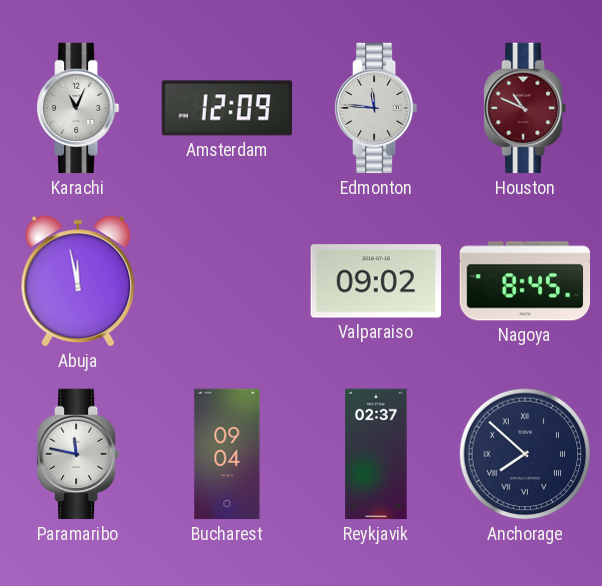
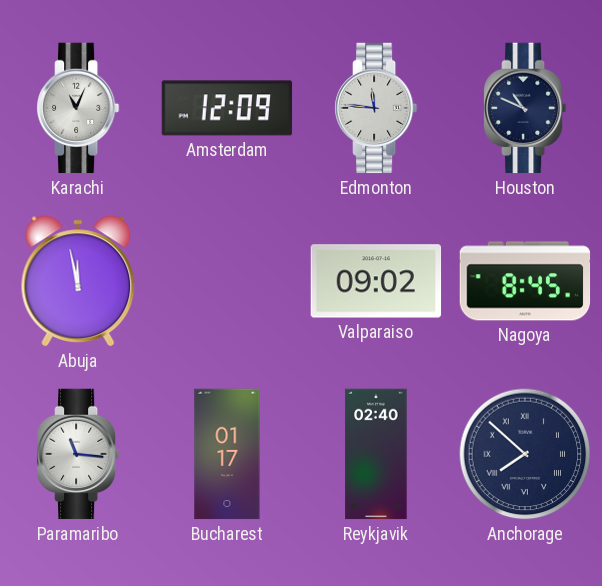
Houston dial: burgundy -> navy (525, 108)
Paramaribo: 11:47 -> 11:16 (78, 454)
Bucharest: 09:04 -> 01:17 (227, 454)
Reykjavik: 02:37 -> 02:40 (376, 454)
